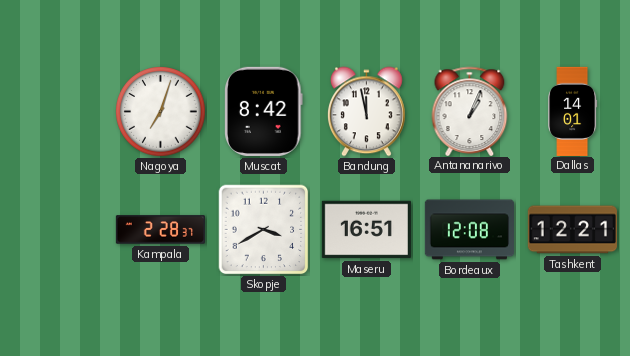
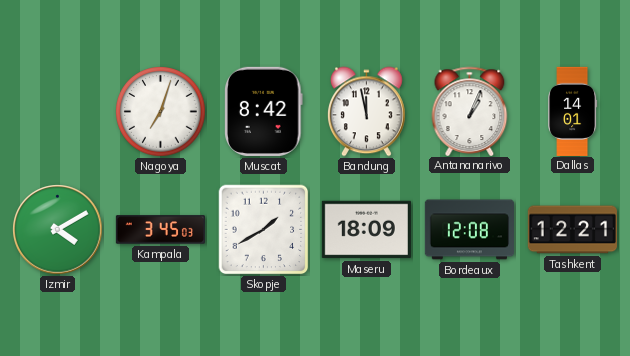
Izmir: none -> 4:10 (58, 230)
Kampala: 2:28 -> 3:45 (160, 230)
Skopje: 3:40 -> 1:40 (264, 230)
Maseru: 16:51 -> 18:09 (366, 230)
